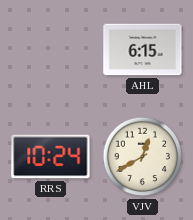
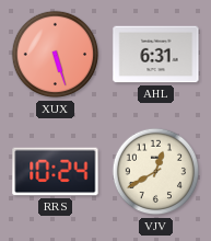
XUX: none -> 5:27 (56, 55)
AHL: 6:15 -> 6:31 (156, 55)
